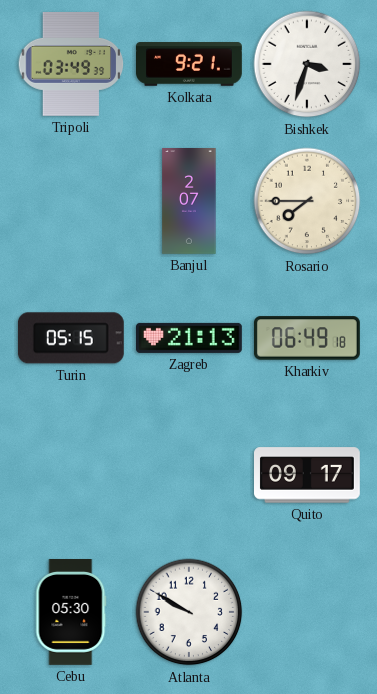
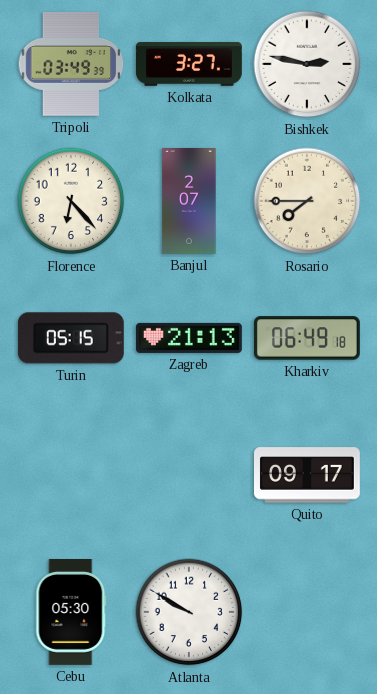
Kolkata: 9:21 -> 3:27 (190, 64)
Bishkek: 3:33 -> 2:47 (307, 64)
Florence: none -> 6:23 (71, 201)
